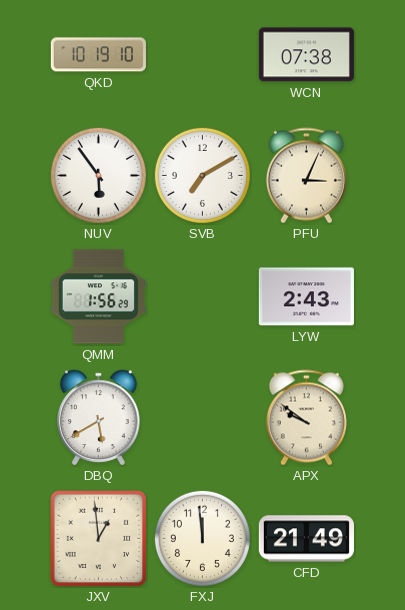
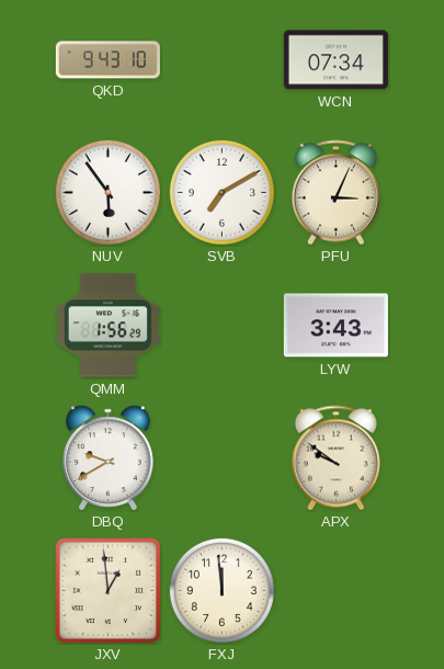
QKD: 10:19 -> 9:43 (107, 60)
WCN: 07:38 -> 07:34 (335, 60)
LYW: 2:43 -> 3:43 (335, 326)
DBQ: 5:40 -> 9:40 (109, 458)
CFD: 21:49 -> none (306, 539)
